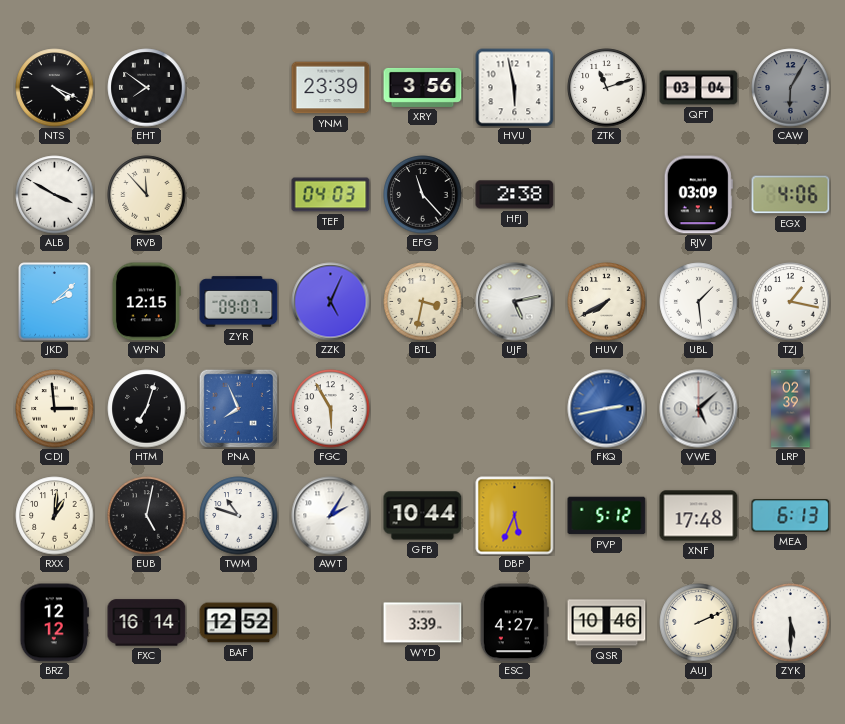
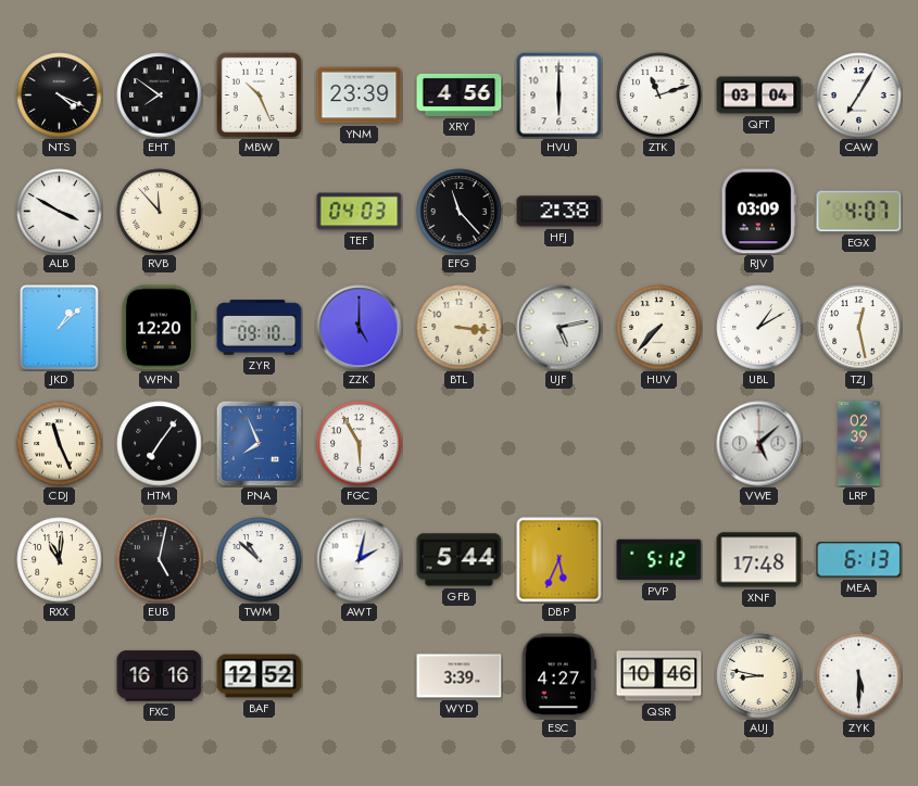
MBW: none -> 10:26 (259, 94)
XRY: 3:56 -> 4:56 (460, 94)
HVU: 5:58 -> 6:00 (559, 96)
CAW: 6:05 -> 7:05 (859, 96)
CAW dial: grey -> white (859, 96)
EGX: 4:06 -> 4:07 (859, 212)
JKD: 2:08 -> 1:08 (60, 328)
WPN: 12:15 -> 12:20 (159, 328)
ZYR: 09:07 -> 09:10 (260, 328)
ZZK: 5:04 -> 5:00 (360, 328)
BTL: 3:32 -> 3:16 (460, 328)
HUV: 7:40 -> 7:37 (659, 328)
UBL: 1:29 -> 1:10 (759, 328)
TZJ: 1:17 -> 12:28 (859, 328)
CDJ: 2:59 -> 11:26 (60, 444)
HTM: 7:03 -> 7:06 (160, 444)
FKQ: 2:43 -> none (607, 409)
RXX: 1:01 -> 11:01 (60, 560)
TWM: 10:48 -> 10:52 (260, 560)
AWT: 2:05 -> 2:02 (360, 560)
GFB: 10:44 -> 5:44 (460, 560)
BRZ: 12:12 -> none (54, 623)
FXC: 16:14 -> 16:16 (160, 676)
AUJ: 2:11 -> 8:47 (759, 676)
